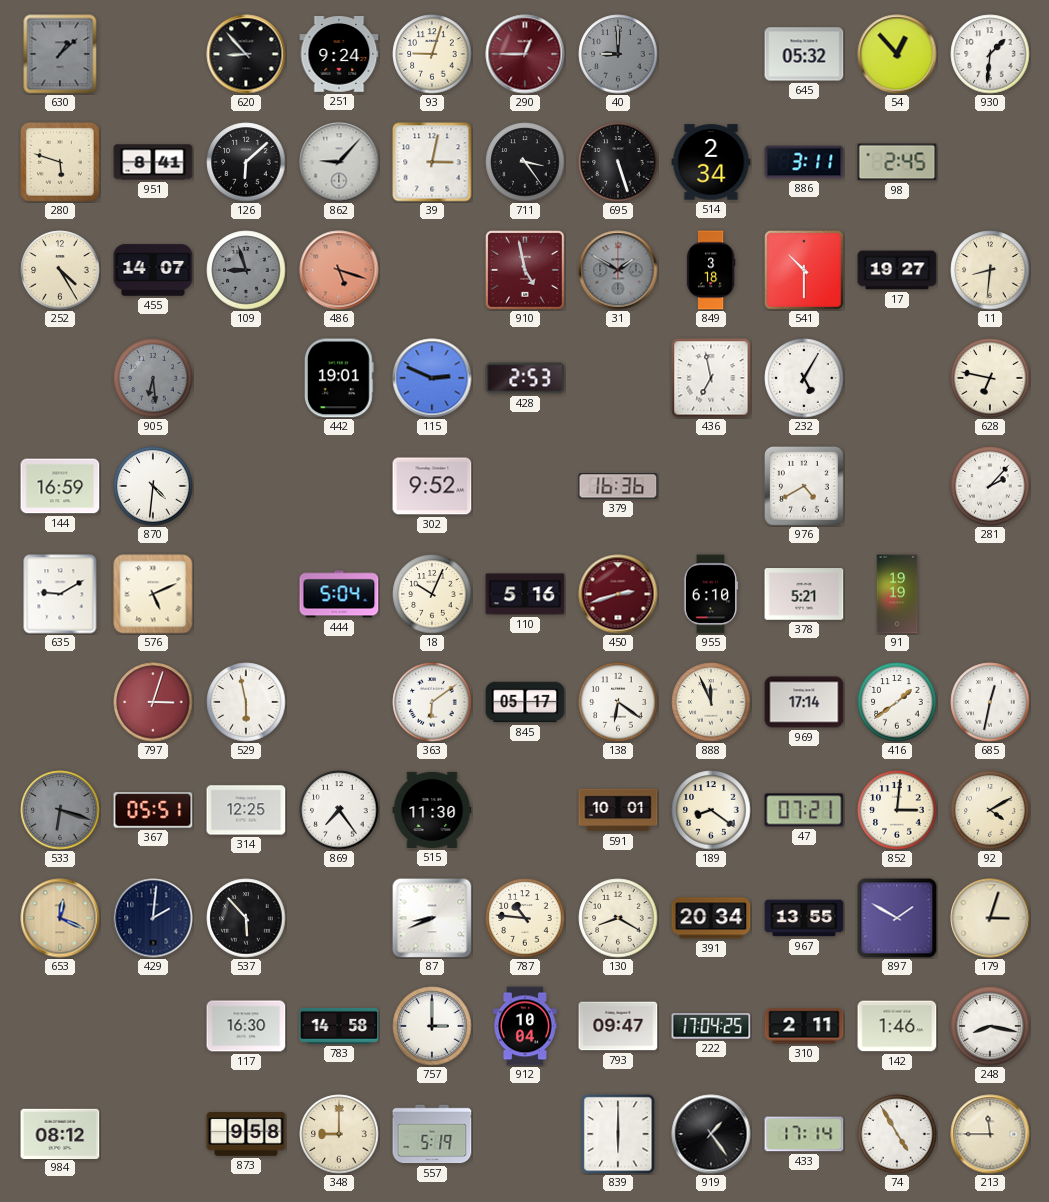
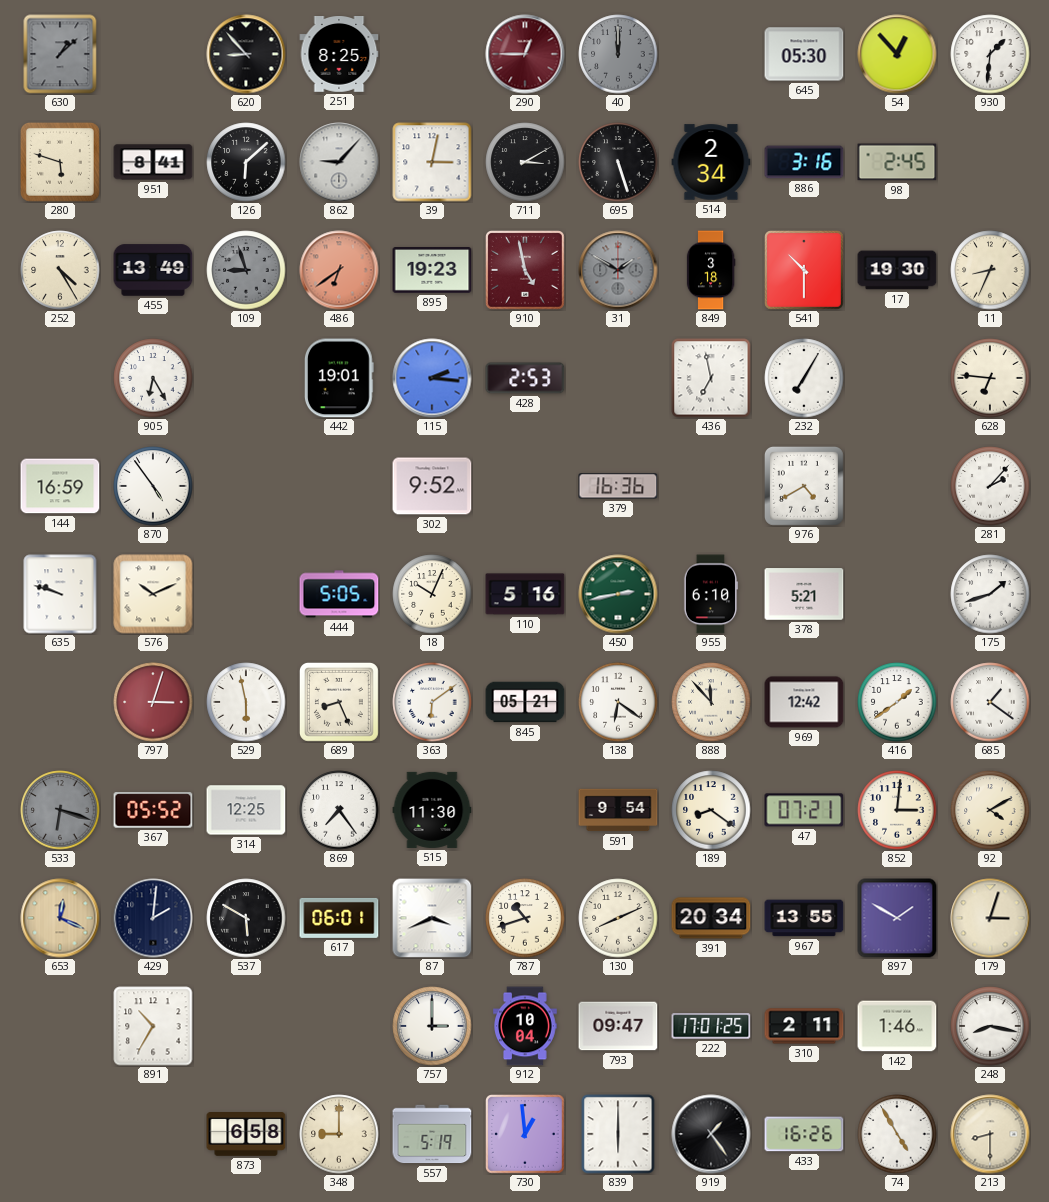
251: 9:24 -> 8:25 (339, 55)
93: 9:03 -> none (432, 54)
40: 9:00 -> 12:00 (618, 54)
645: 05:32 -> 05:30 (804, 54)
711: 3:24 -> 3:10 (525, 162)
886: 3:11 -> 3:16 (804, 162)
455: 14:07 -> 13:49 (153, 270)
486: 5:18 -> 6:39 (339, 270)
895: none -> 19:23 (432, 271)
17: 19:27 -> 19:30 (897, 270)
11: 8:31 -> 8:34 (990, 270)
905: 6:29 -> 6:25 (153, 378)
905 dial: grey -> white (153, 378)
115: 2:49 -> 2:16 (432, 378)
232: 5:05 -> 7:05 (804, 378)
628: 6:47 -> 6:46 (990, 378)
870: 4:31 -> 4:54 (153, 486)
635: 9:10 -> 9:48 (60, 594)
576: 5:11 -> 10:11 (153, 594)
444: 5:04 -> 5:05 (339, 594)
450: 2:42 -> 2:43 (618, 594)
450 dial: burgundy -> green (618, 594)
91: 19:19 -> none (897, 594)
175: none -> 1:42 (990, 594)
689: none -> 8:26 (339, 702)
845: 05:17 -> 05:21 (525, 702)
888: 11:56 -> 11:53 (711, 702)
969: 17:14 -> 12:42 (804, 702)
685: 12:32 -> 1:21 (990, 702)
367: 05:51 -> 05:52 (153, 810)
591: 10:01 -> 9:54 (618, 810)
537: 5:53 -> 5:50 (246, 918)
617: none -> 06:01 (339, 918)
87: 8:41 -> 3:41 (432, 918)
787: 10:46 -> 10:42 (525, 918)
130: 8:20 -> 8:11 (618, 918)
891: none -> 10:35 (153, 1026)
117: 16:30 -> none (246, 1026)
783: 14:58 -> none (339, 1026)
222: 17:04 -> 17:01 (711, 1026)
984: 08:12 -> none (60, 1133)
873: 9:58 -> 6:58 (246, 1135)
730: none -> 12:59 (526, 1135)
433: 17:14 -> 16:26 (804, 1134)
213: 11:45 -> 8:30 (990, 1134)
